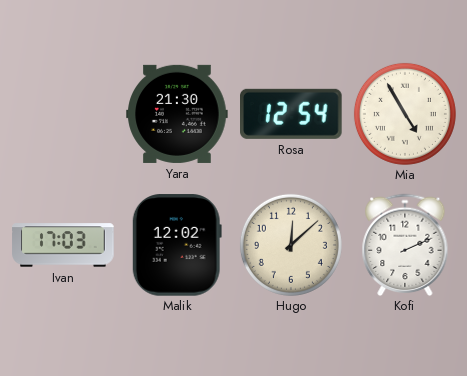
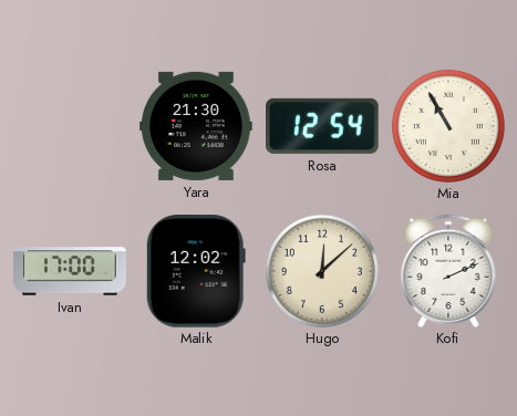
Mia: 4:55 -> 10:55 (448, 126)
Ivan: 17:03 -> 17:00 (70, 271)
